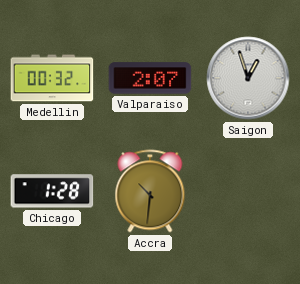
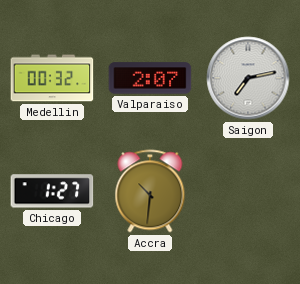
Saigon: 12:57 -> 7:13 (248, 78)
Chicago: 1:28 -> 1:27 (52, 191)
